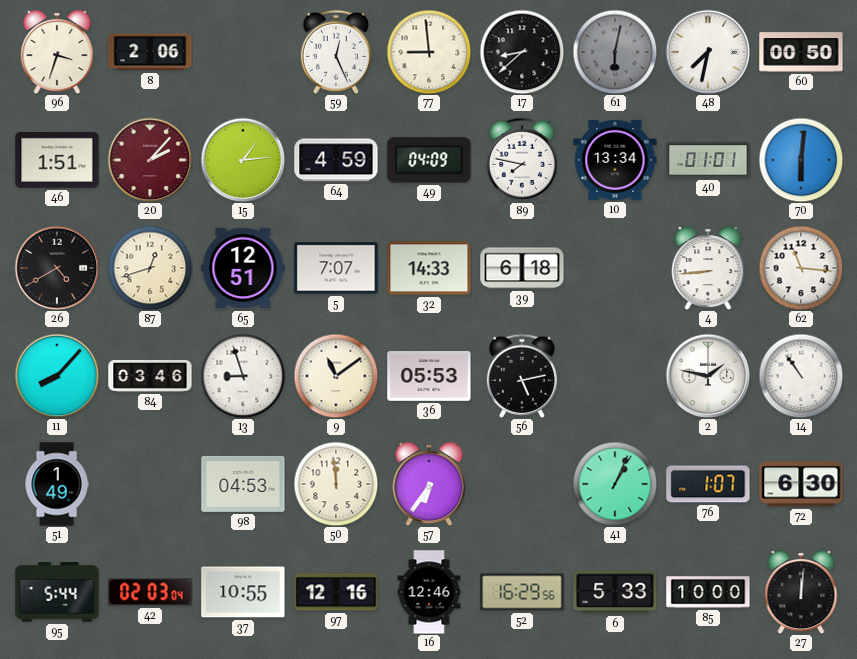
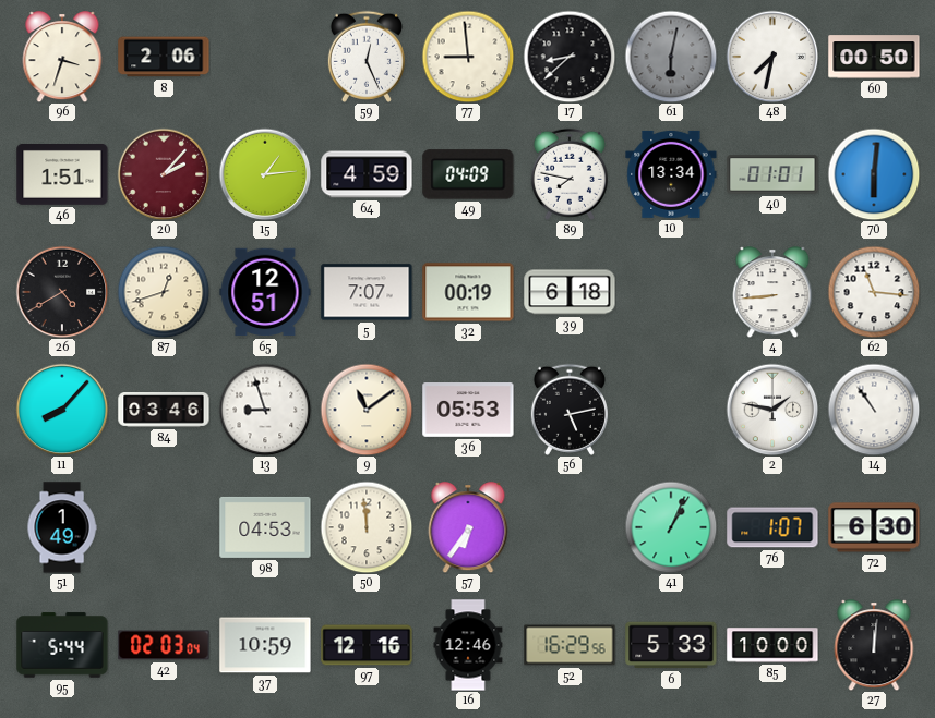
32: 14:33 -> 00:19 (468, 292)
37: 10:55 -> 10:59 (265, 645)
